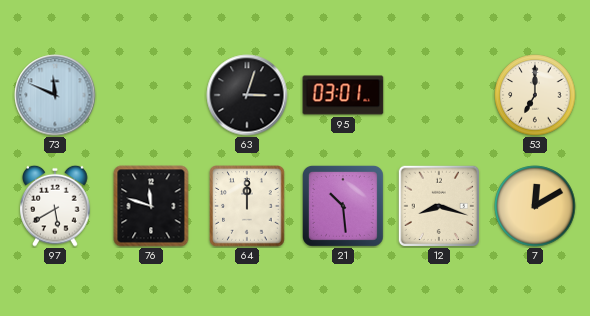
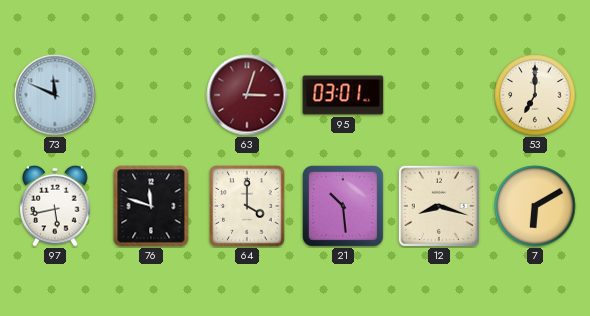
63 dial: black -> burgundy (247, 95)
97: 5:40 -> 5:43 (55, 206)
64: 12:00 -> 4:00 (247, 206)
7: 12:10 -> 6:10 (535, 206)
